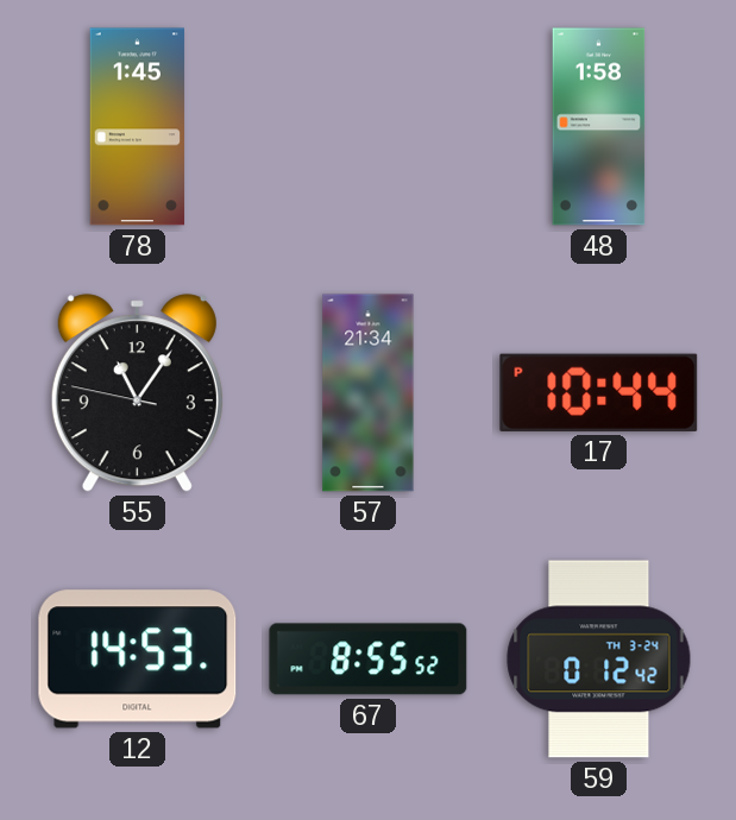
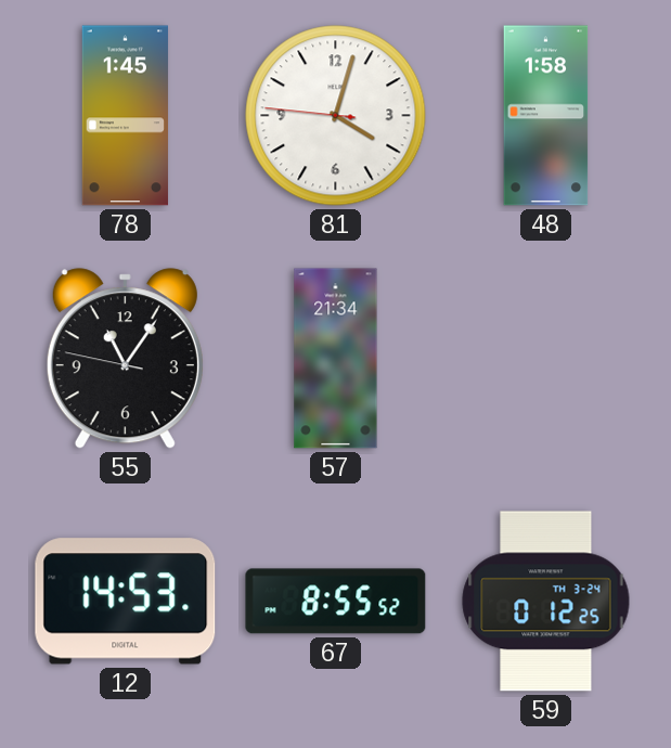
81: none -> 4:02 (336, 116)
17: 10:44 -> none (599, 392)
59: 0:12:42 -> 0:12:25 (546, 602)
